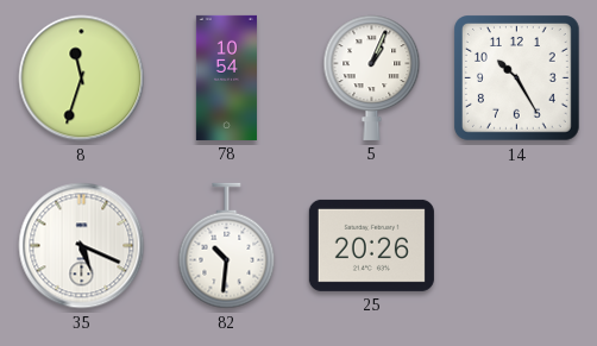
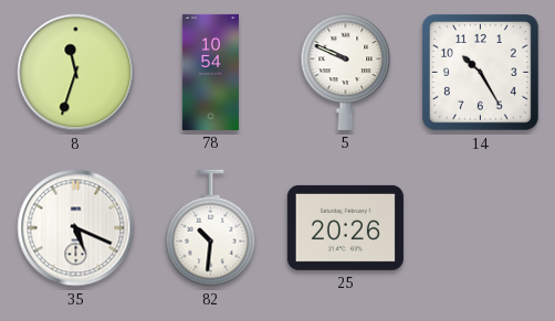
5: 1:04 -> 9:49 (346, 72)
